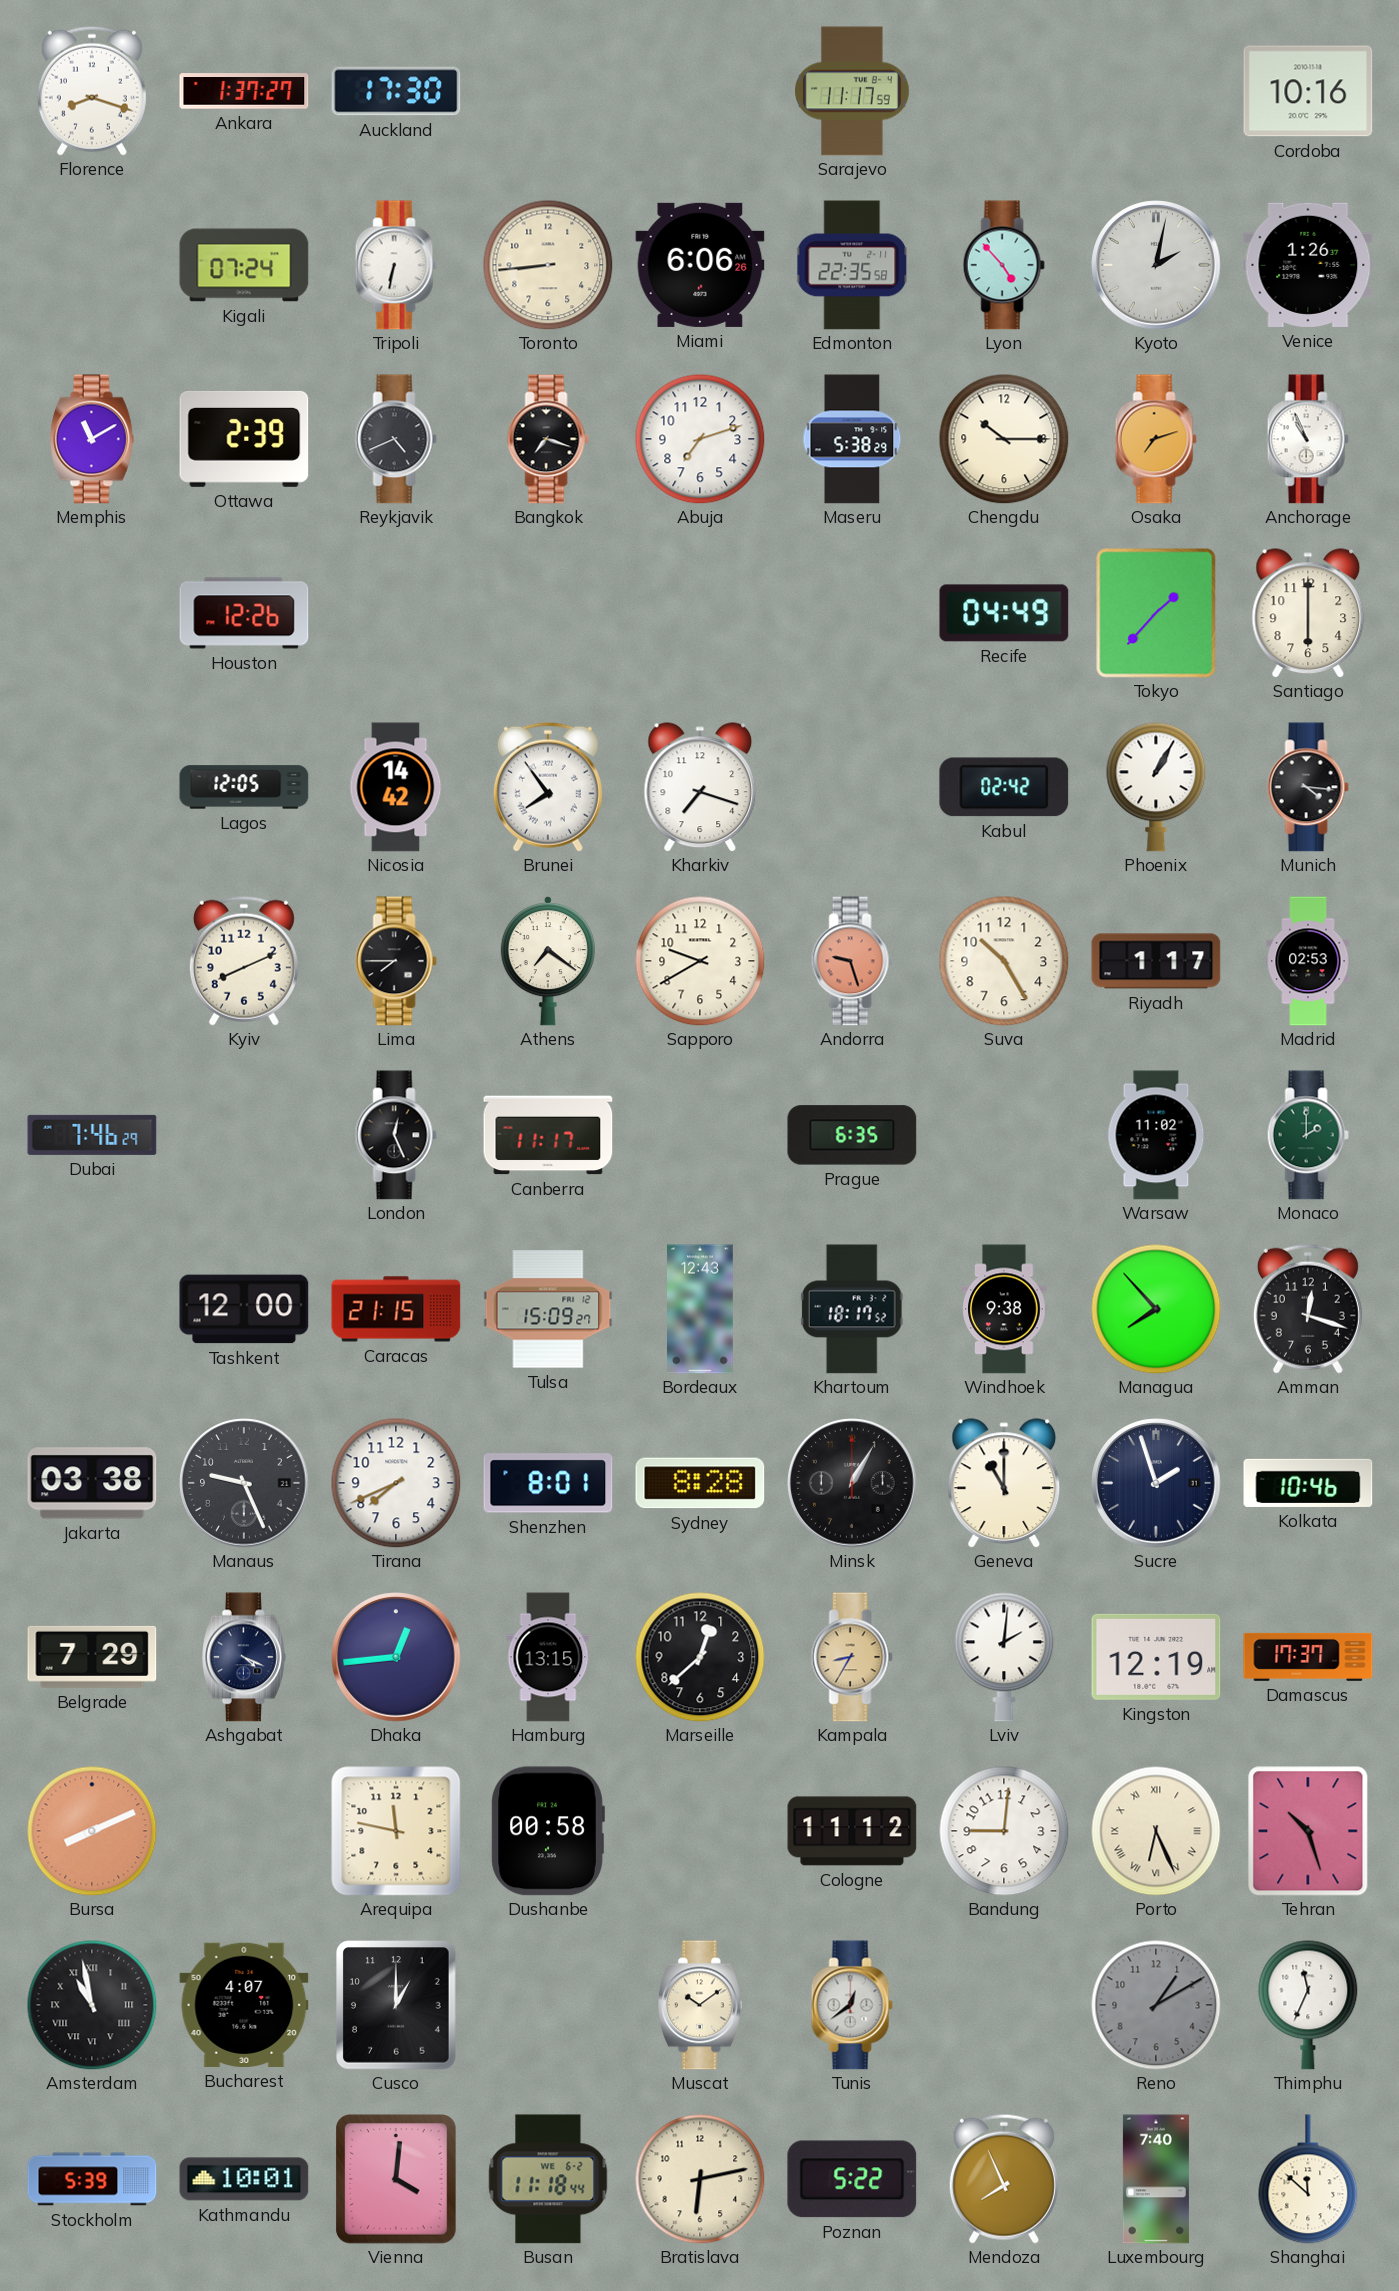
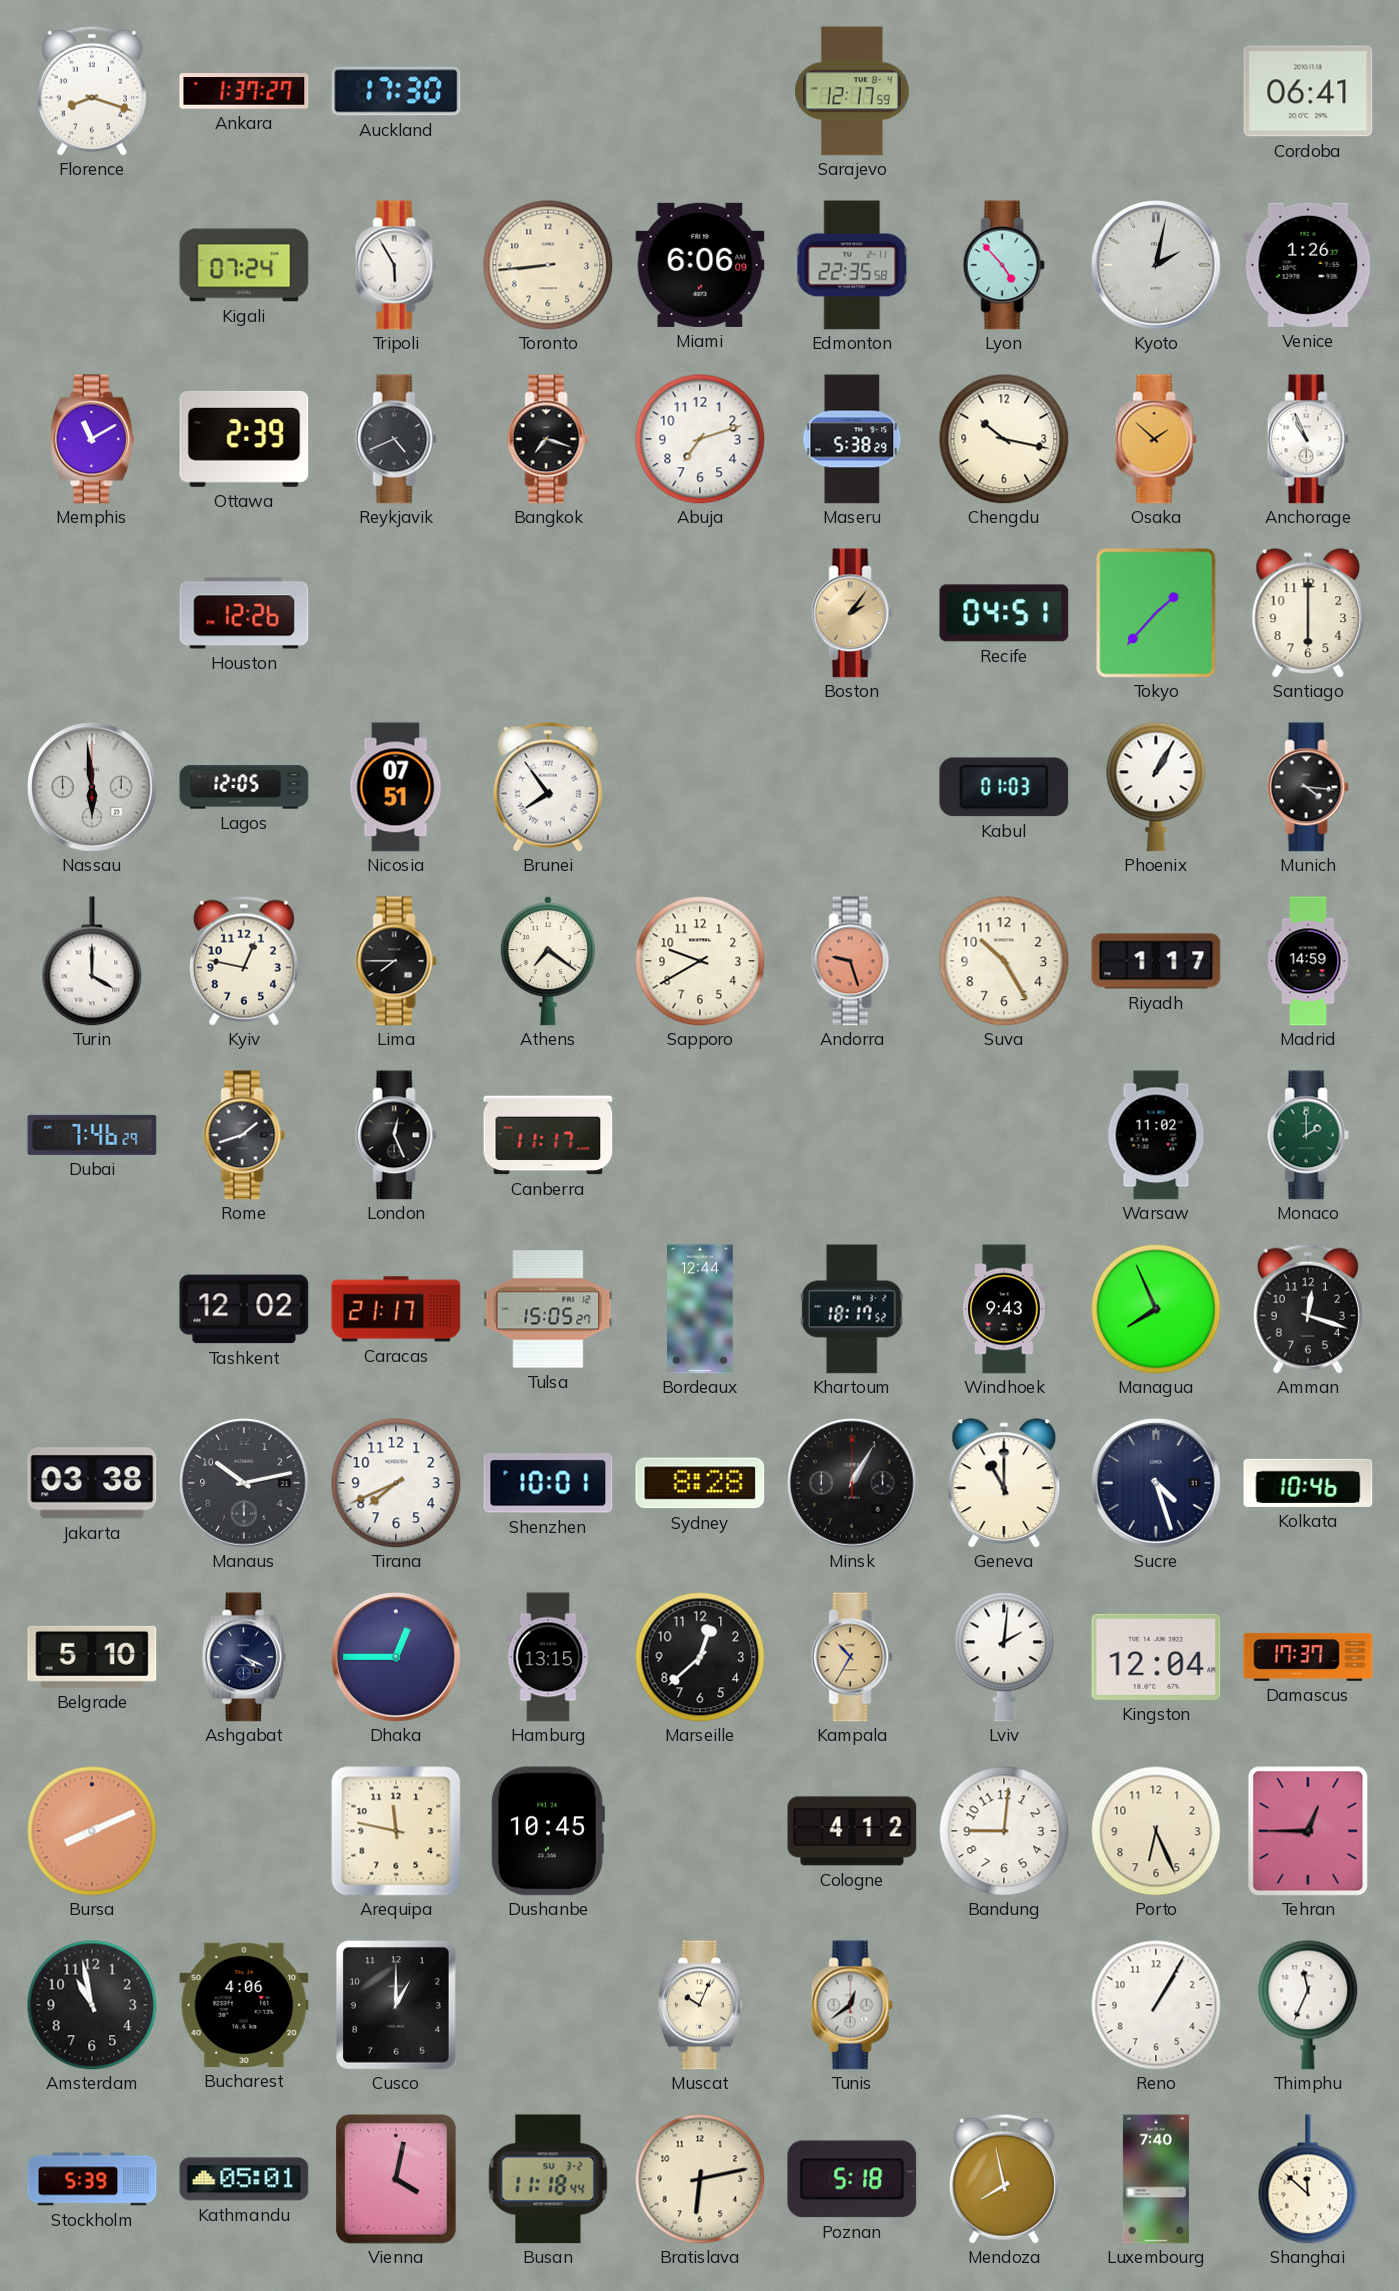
Sarajevo: 11:17 -> 12:17 (853, 91)
Cordoba: 10:16 -> 06:41 (1308, 91)
Tripoli: 6:32 -> 5:55 (396, 265)
Miami: 6:06:26 -> 6:06:09 (700, 265)
Chengdu: 10:15 -> 10:17 (1004, 439)
Osaka: 7:12 -> 1:52 (1156, 439)
Boston: none -> 2:06 (852, 613)
Recife: 04:49 -> 04:51 (1004, 613)
Nassau: none -> 5:59 (92, 787)
Nicosia: 14:42 -> 07:51 (396, 787)
Kharkiv: 7:18 -> none (700, 787)
Kabul: 02:42 -> 01:03 (1004, 787)
Turin: none -> 4:00 (92, 961)
Kyiv: 8:11 -> 12:47 (244, 961)
Madrid: 02:53 -> 14:59 (1308, 961)
Rome: none -> 1:42 (244, 1135)
Prague: 6:35 -> none (852, 1135)
Tashkent: 12:00 -> 12:02 (244, 1309)
Caracas: 21:15 -> 21:17 (396, 1309)
Tulsa: 15:09 -> 15:05 (548, 1309)
Bordeaux: 12:43 -> 12:44 (701, 1309)
Windhoek: 9:38 -> 9:43 (1004, 1309)
Managua: 7:53 -> 7:56 (1156, 1309)
Manaus: 9:26 -> 10:13 (244, 1483)
Shenzhen: 8:01 -> 10:01 (548, 1483)
Sucre: 1:57 -> 4:27 (1156, 1483)
Belgrade: 7:29 -> 5:10 (92, 1657)
Dhaka: 12:44 -> 12:45 (396, 1657)
Kampala: 8:35 -> 10:35 (852, 1657)
Kingston: 12:19 -> 12:04 (1156, 1657)
Dushanbe: 00:58 -> 10:45 (548, 1831)
Cologne: 11:12 -> 4:12 (852, 1831)
Porto numerals: Roman -> Arabic (1156, 1831)
Tehran: 10:27 -> 12:45 (1308, 1831)
Amsterdam numerals: Roman -> Arabic (92, 2005)
Bucharest: 4:07 -> 4:06 (244, 2005)
Muscat: 10:09 -> 10:04 (700, 2005)
Reno: 1:10 -> 1:05 (1156, 2005)
Reno dial: grey -> white (1156, 2005)
Kathmandu: 10:01 -> 05:01 (244, 2179)
Vienna: 4:01 -> 4:02 (396, 2180)
Busan date: WE 6-2 -> SU 3-2 (548, 2179)
Poznan: 5:22 -> 5:18 (852, 2179)
Mendoza: 7:56 -> 7:58 (1004, 2179)
